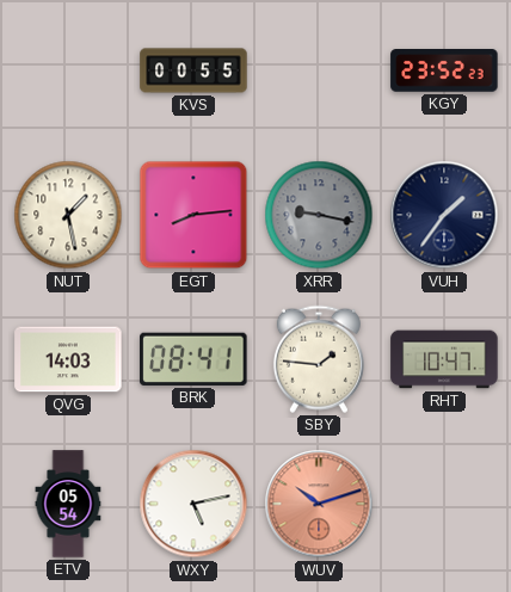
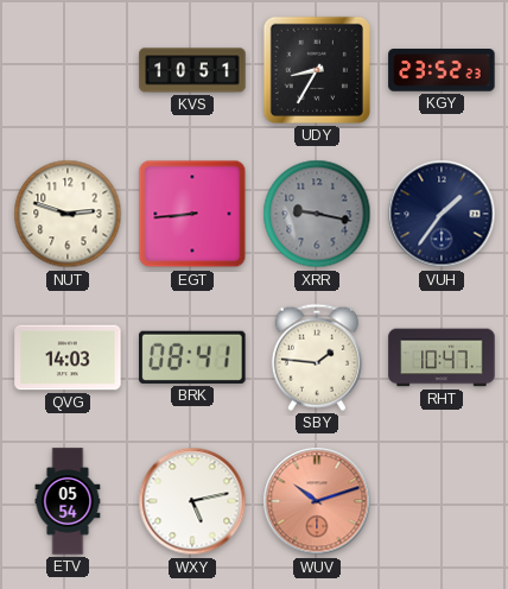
KVS: 00:55 -> 10:51 (192, 70)
UDY: none -> 8:35 (317, 70)
NUT: 1:28 -> 2:48 (68, 214)
EGT: 8:14 -> 8:44 (192, 214)
